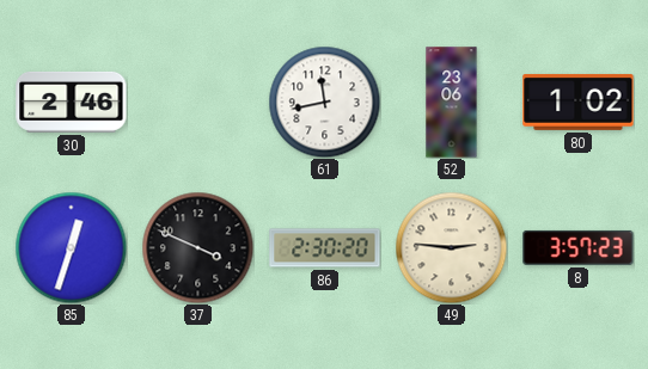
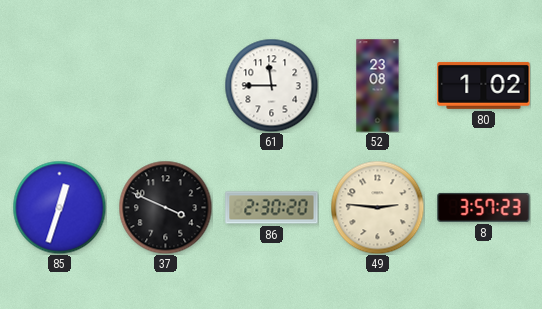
30: 2:46 -> none (72, 102)
61: 11:43 -> 11:45 (271, 85)
52: 23:06 -> 23:08 (378, 86)
